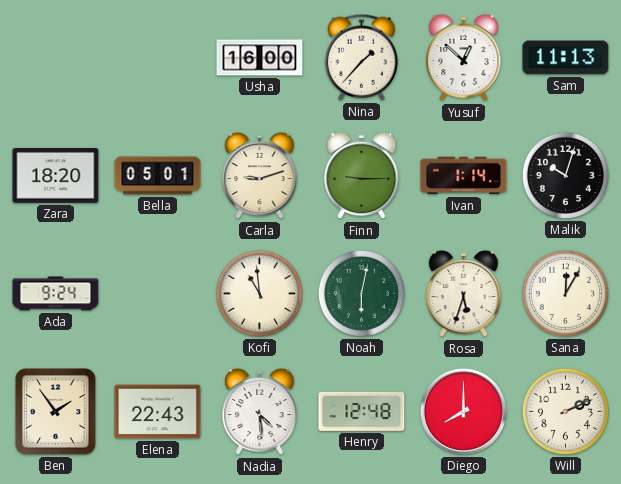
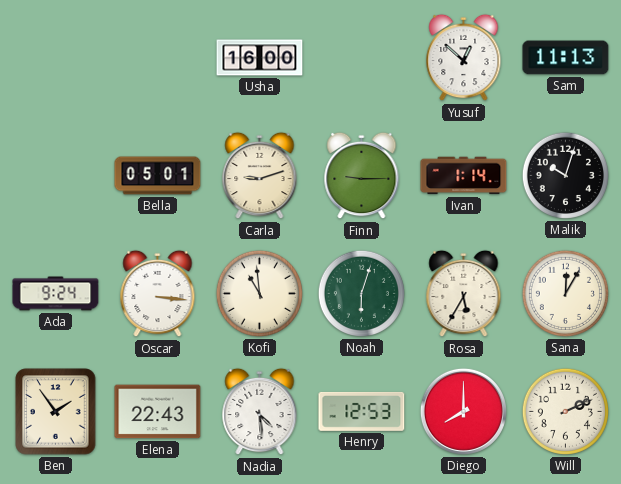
Nina: 1:37 -> none (361, 57)
Zara: 18:20 -> none (56, 176)
Oscar: none -> 3:16 (158, 294)
Noah: 6:02 -> 6:03 (361, 293)
Rosa: 5:33 -> 5:35 (464, 294)
Henry: 12:48 -> 12:53 (362, 411)
